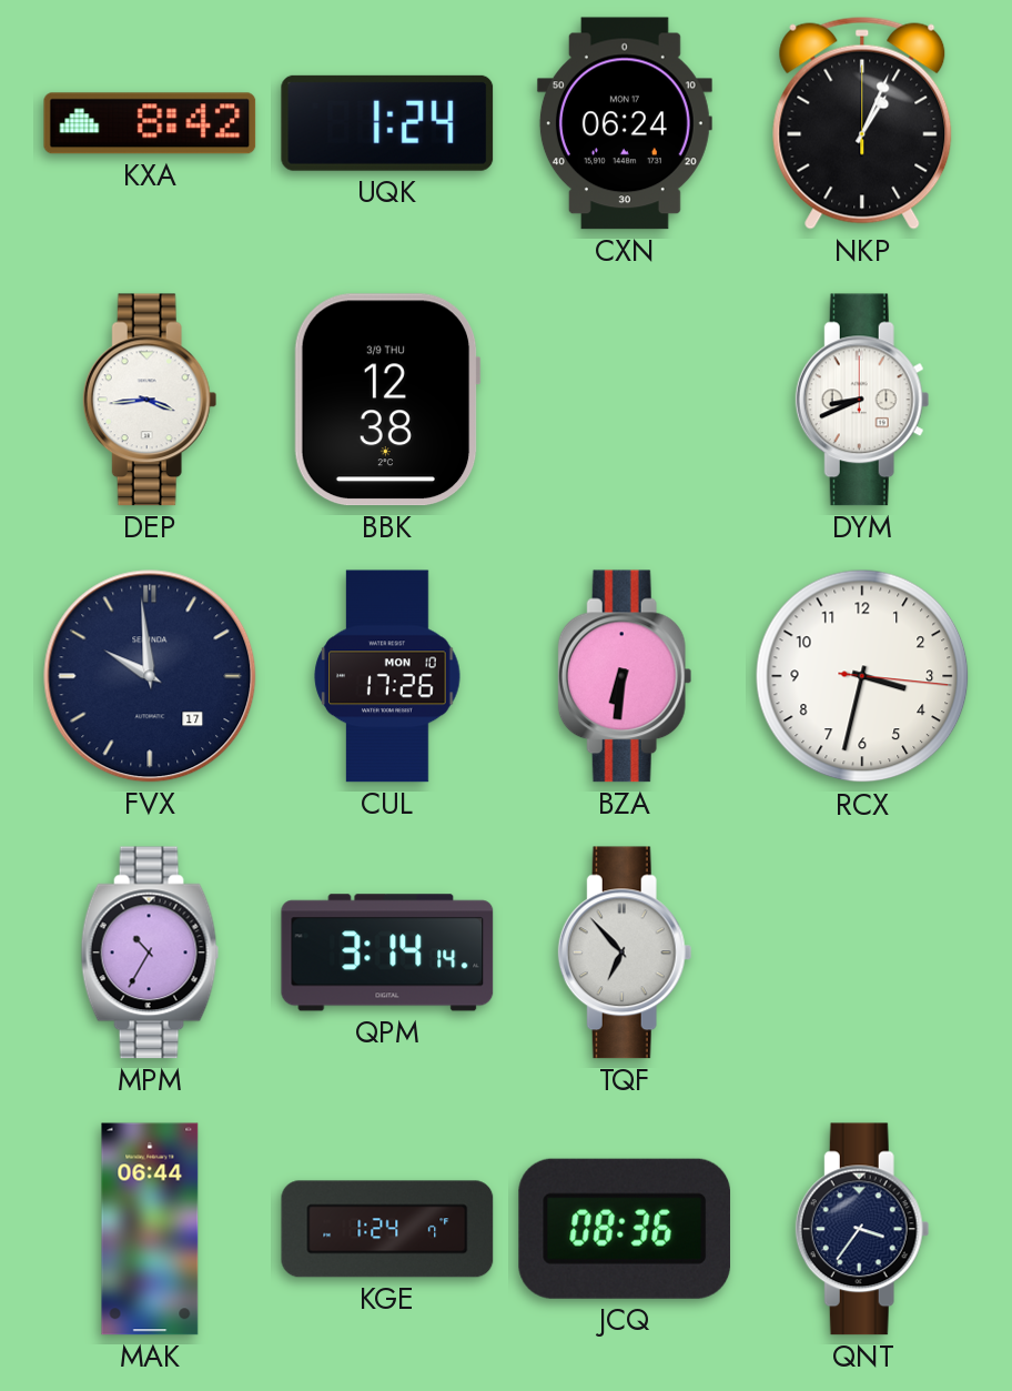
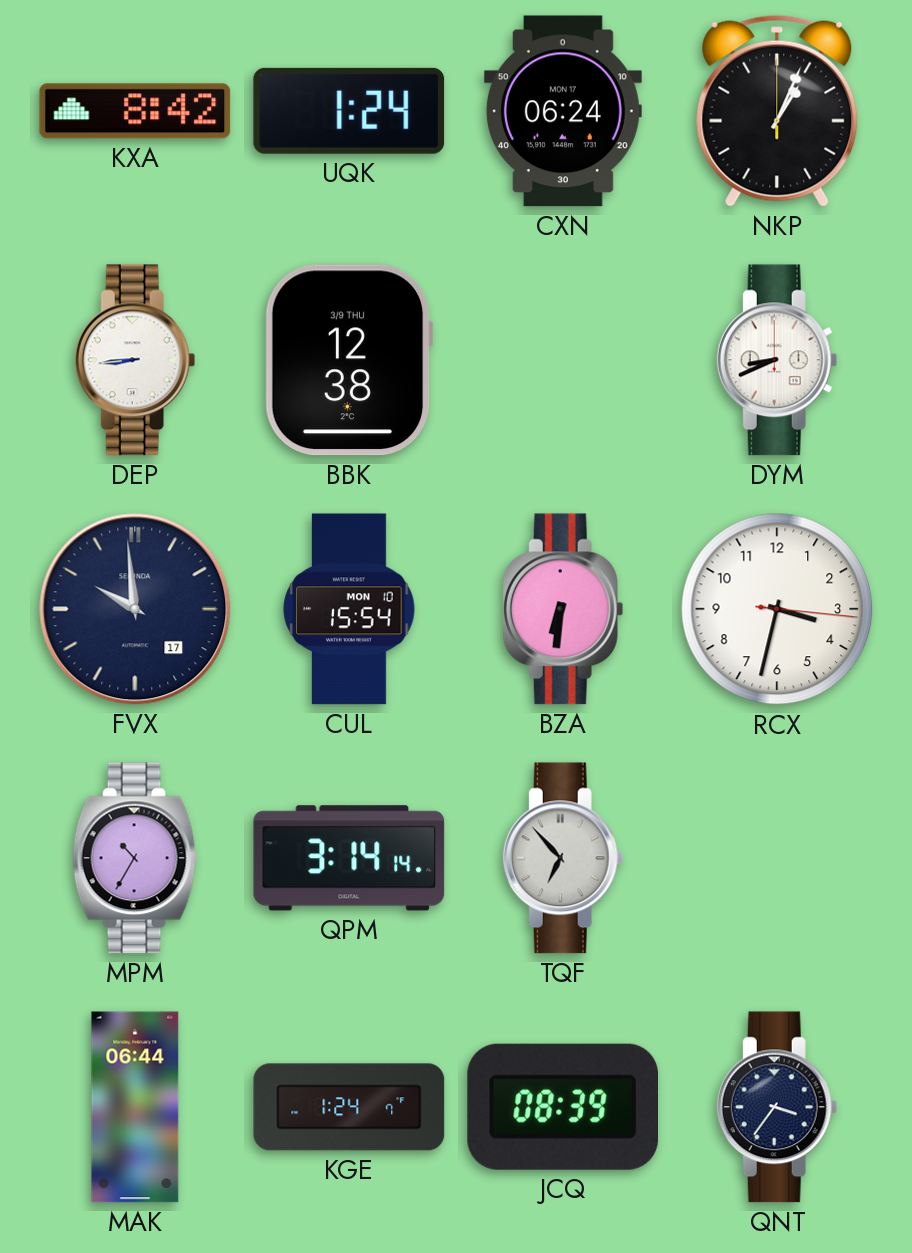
DEP: 3:44 -> 8:44 (135, 360)
CUL: 17:26 -> 15:54 (349, 609)
JCQ: 08:36 -> 08:39 (562, 1107)
